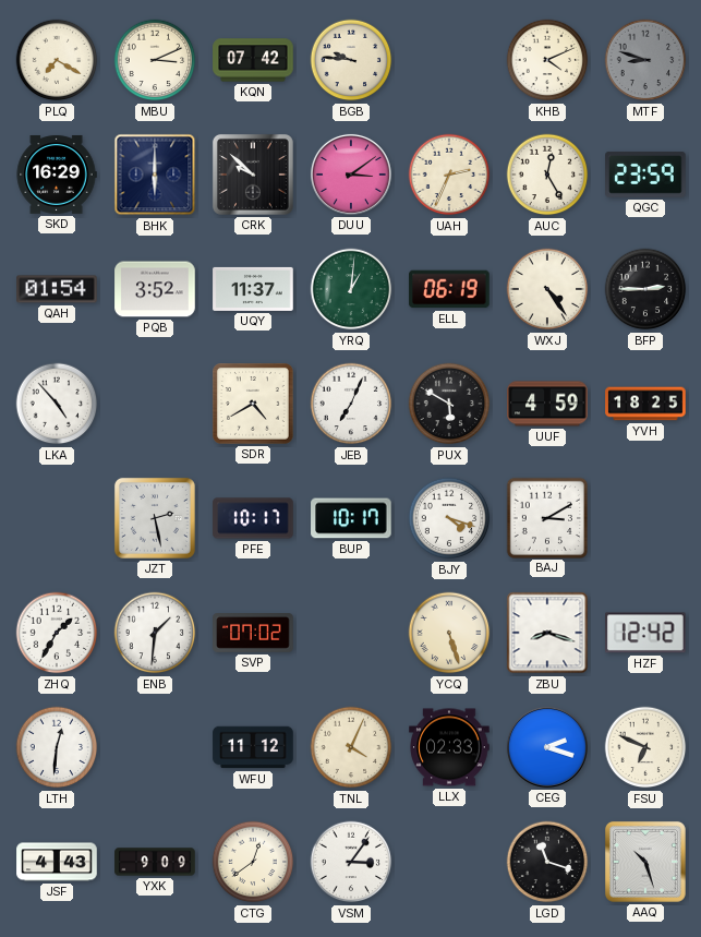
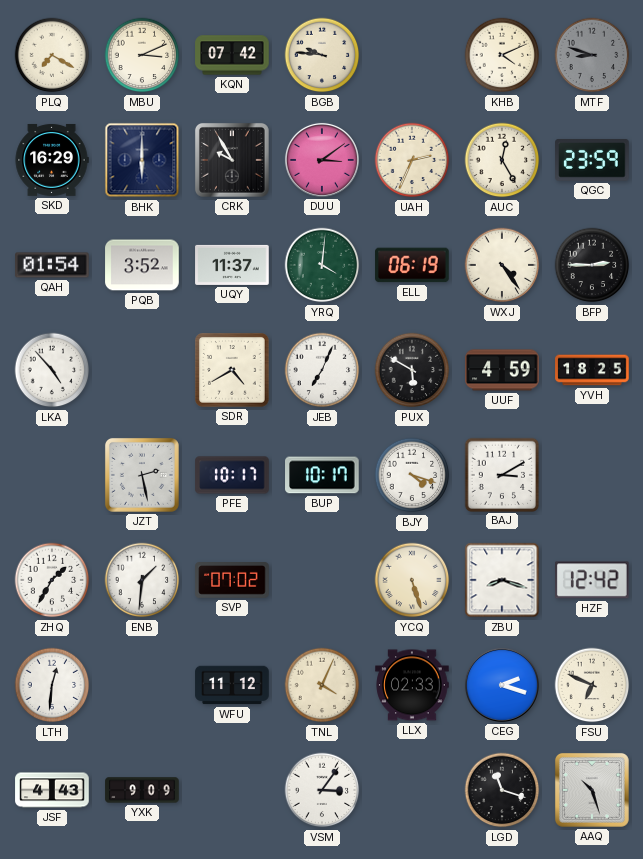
CRK: 9:52 -> 9:55 (232, 160)
YRQ: 1:01 -> 4:01 (322, 265)
CTG: 12:39 -> none (253, 862)
